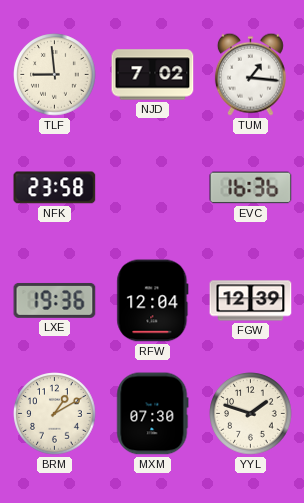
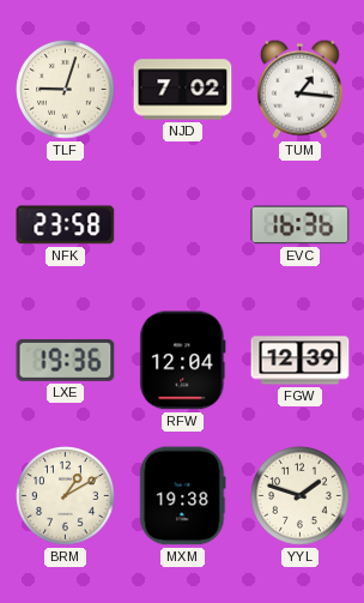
TLF: 8:59 -> 9:03 (66, 90)
MXM: 07:30 -> 19:38 (183, 496)
